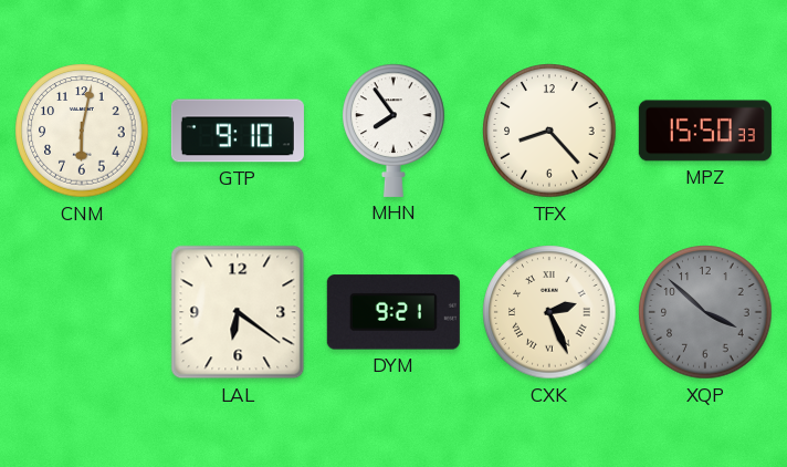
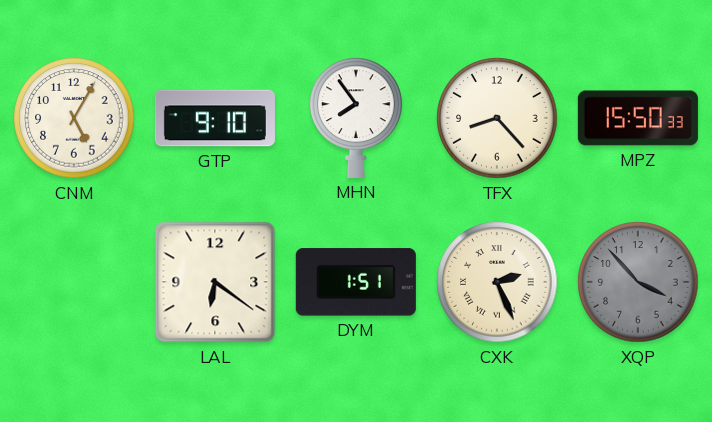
CNM: 6:02 -> 5:05 (74, 118)
DYM: 9:21 -> 1:51 (356, 282)
XQP: 3:52 -> 3:53 (638, 282)
